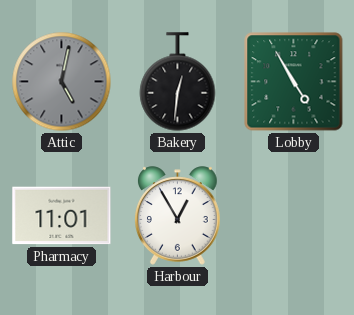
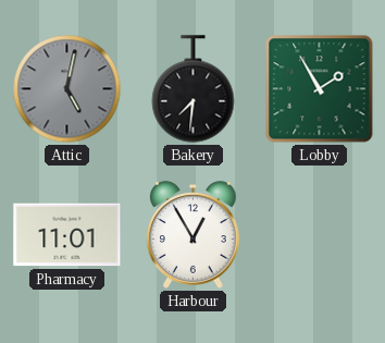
Bakery: 12:31 -> 7:31 (194, 89)
Lobby: 4:55 -> 1:55 (320, 89)
